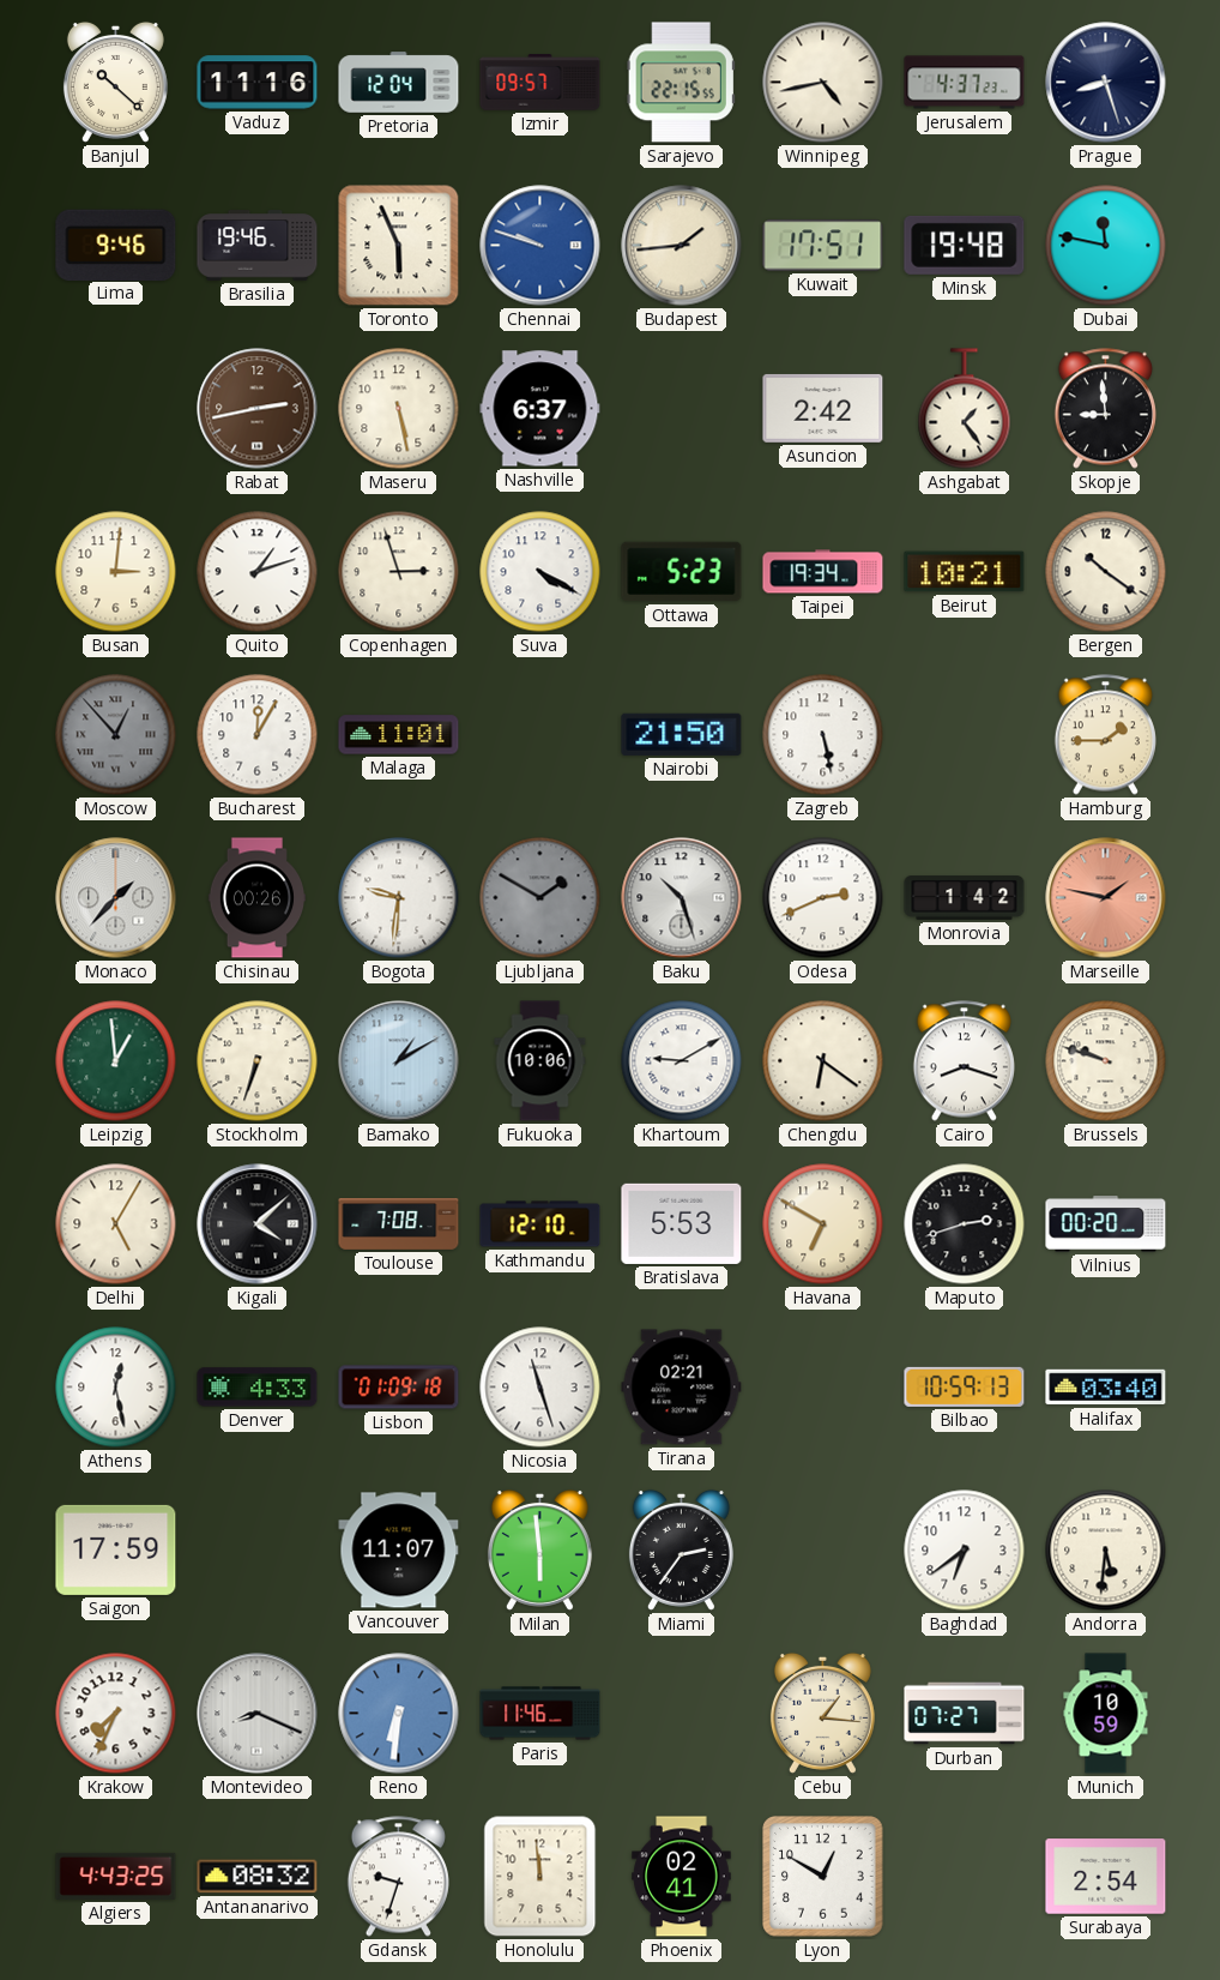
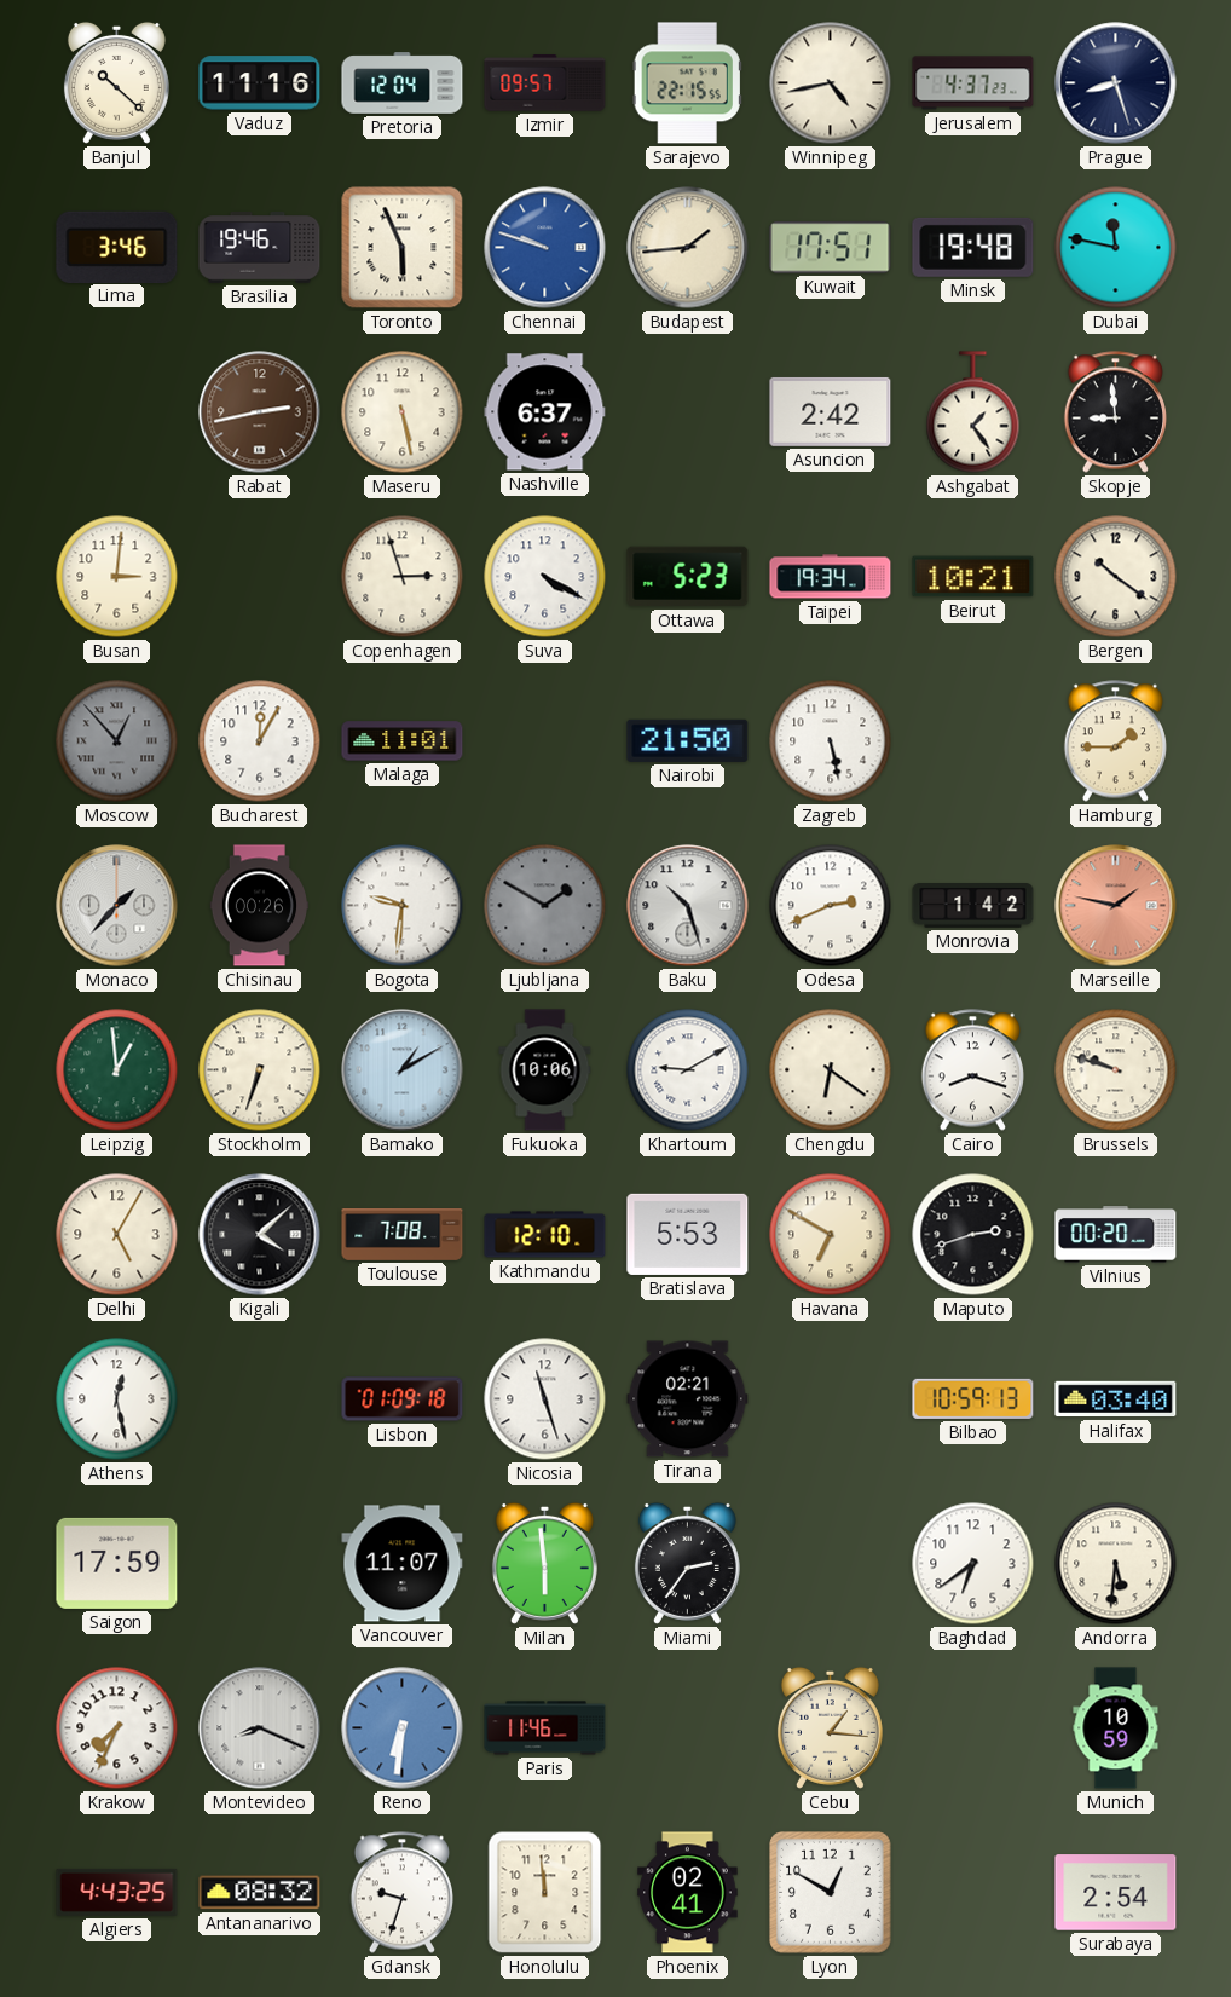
Lima: 9:46 -> 3:46 (117, 247)
Quito: 1:12 -> none (258, 572)
Denver: 4:33 -> none (258, 1388)
Durban: 07:27 -> none (965, 1714)
